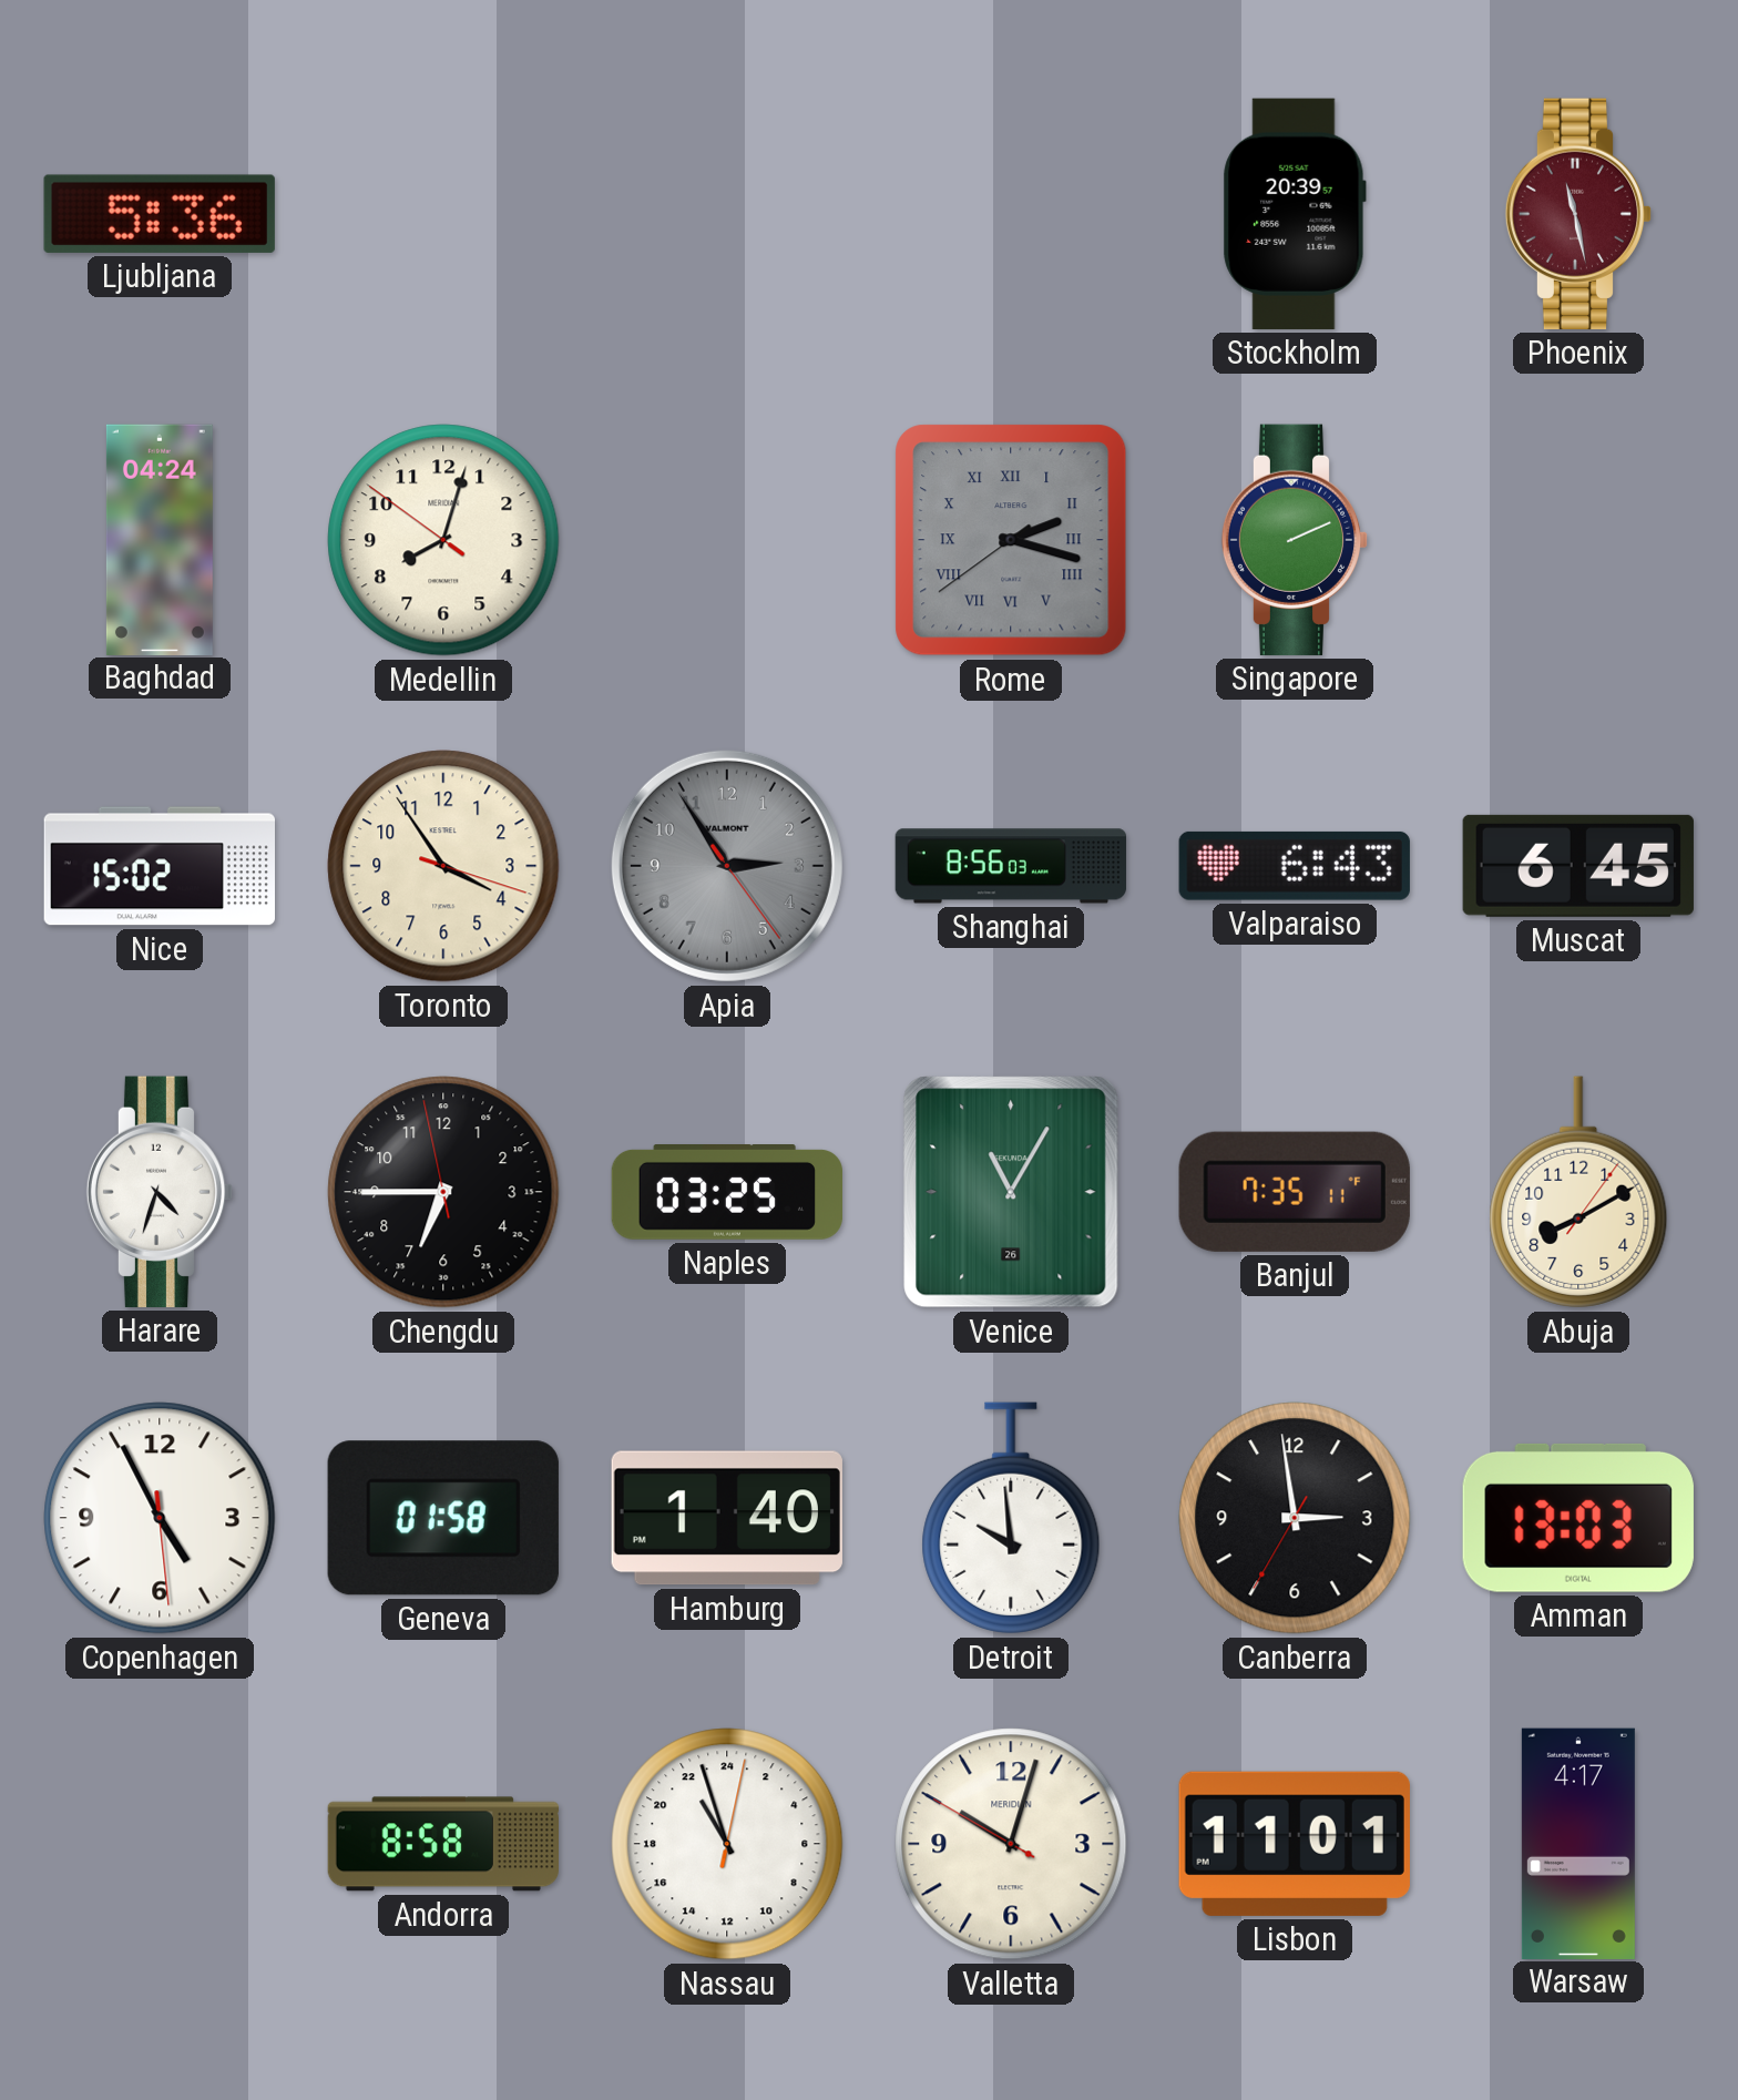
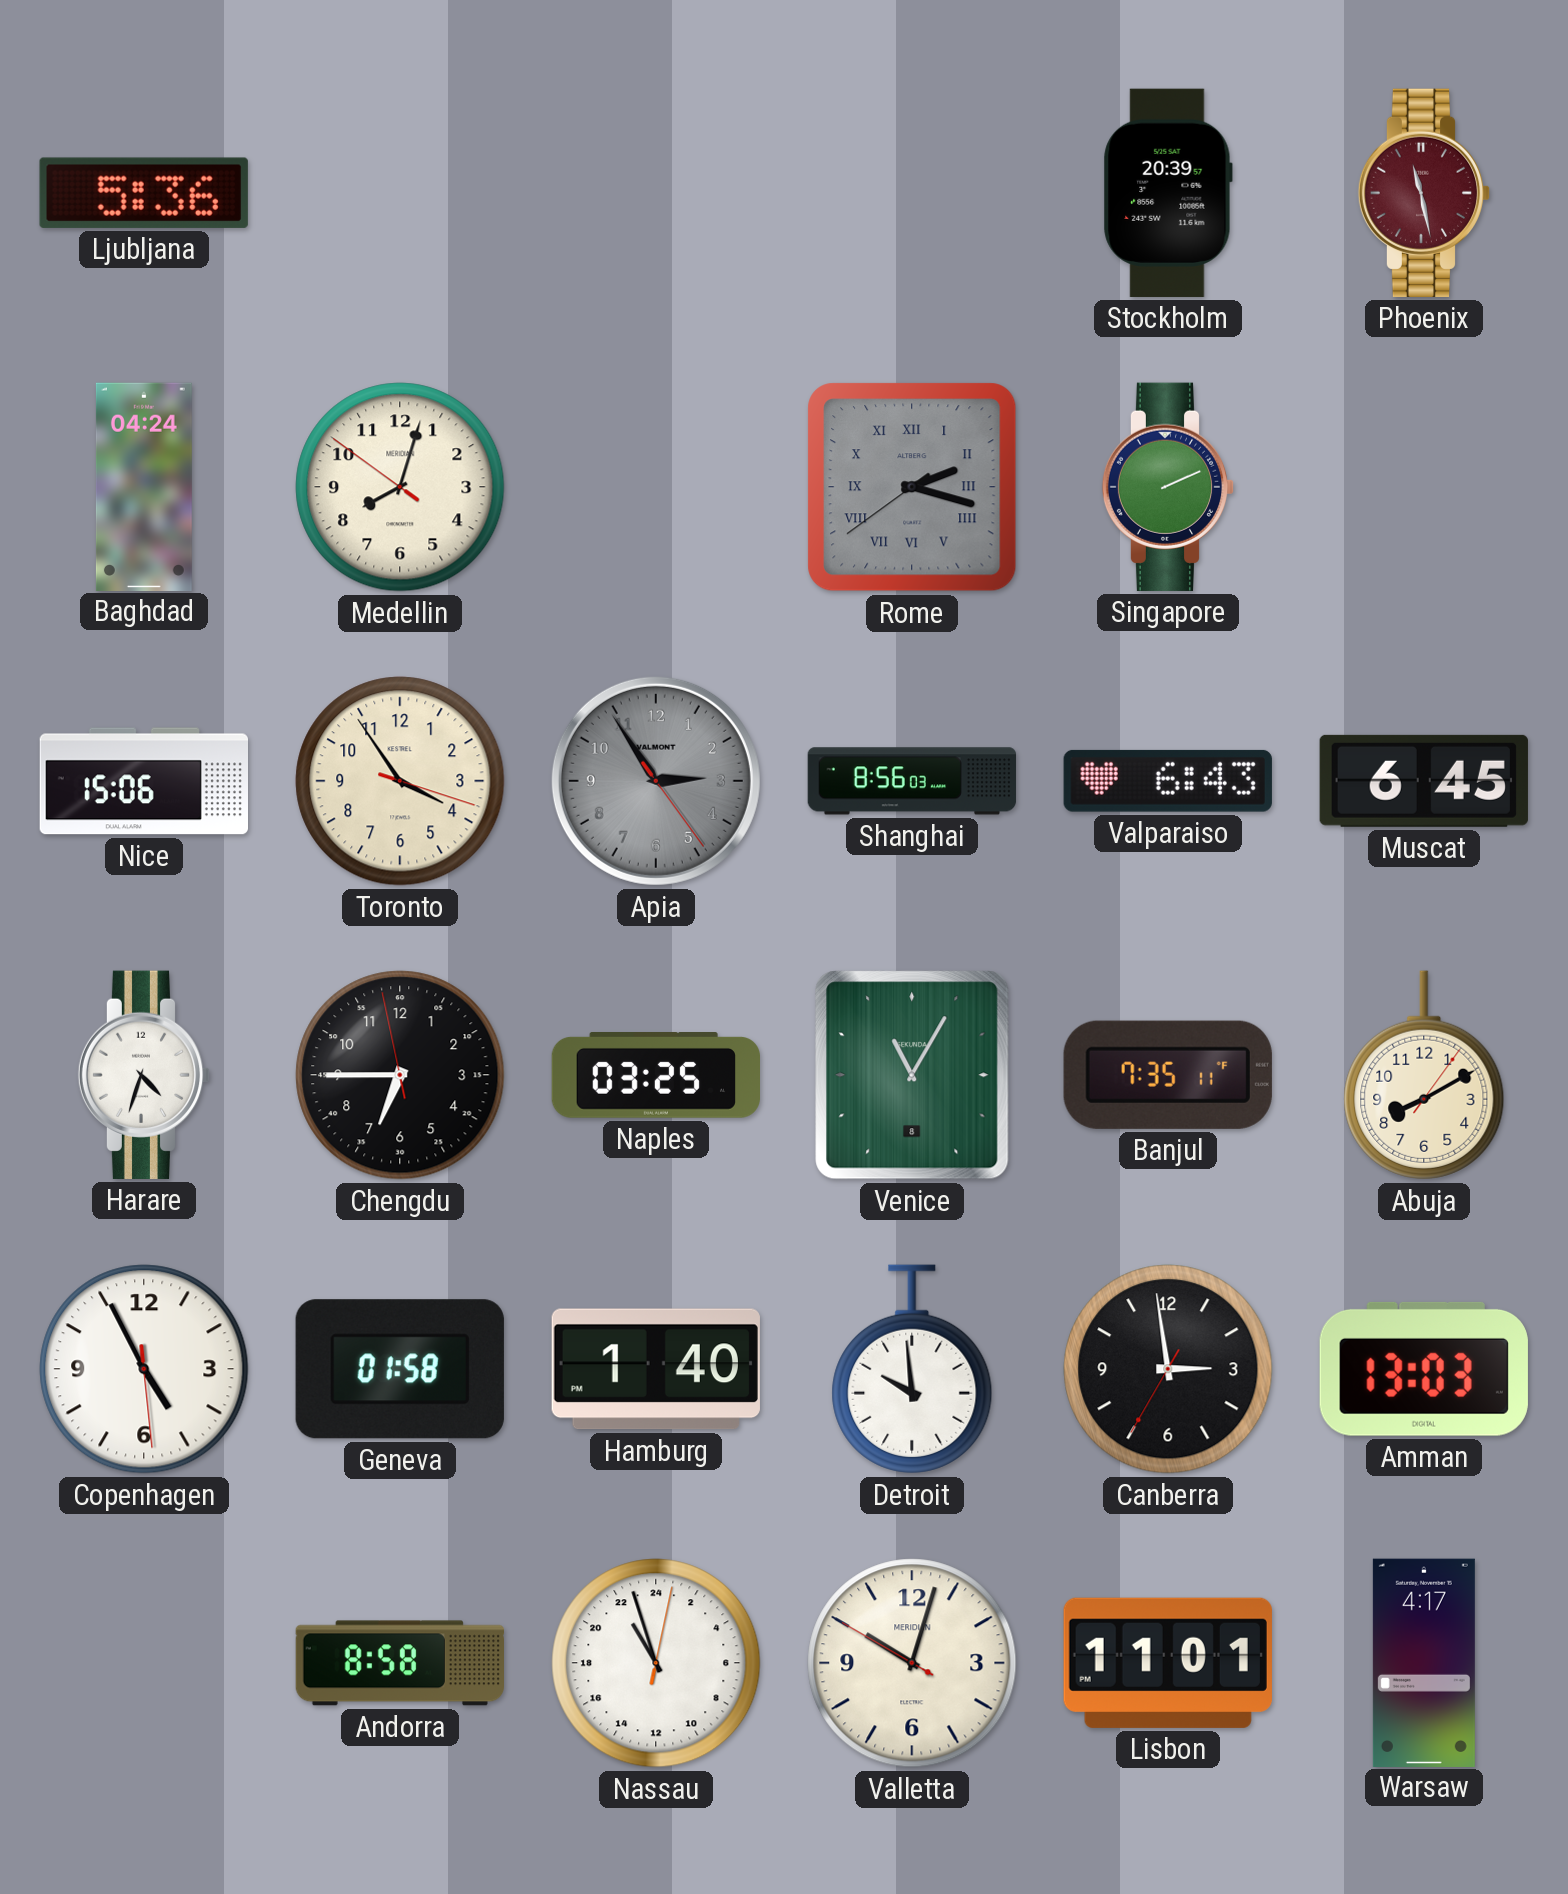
Nice: 15:02 -> 15:06 (143, 781)
Venice date: 26 -> 8 (912, 1075)
